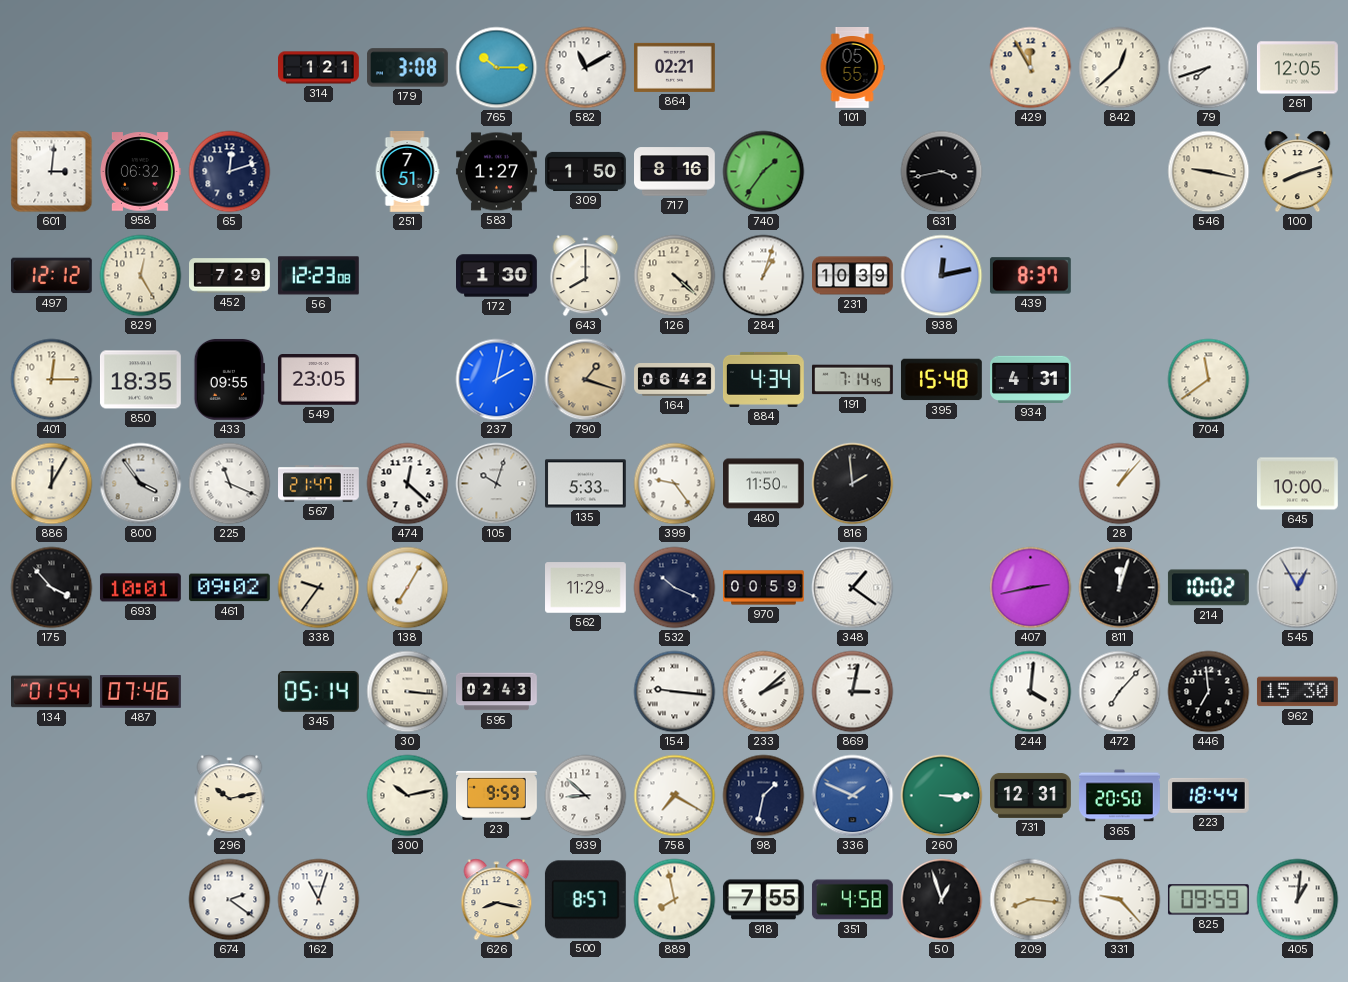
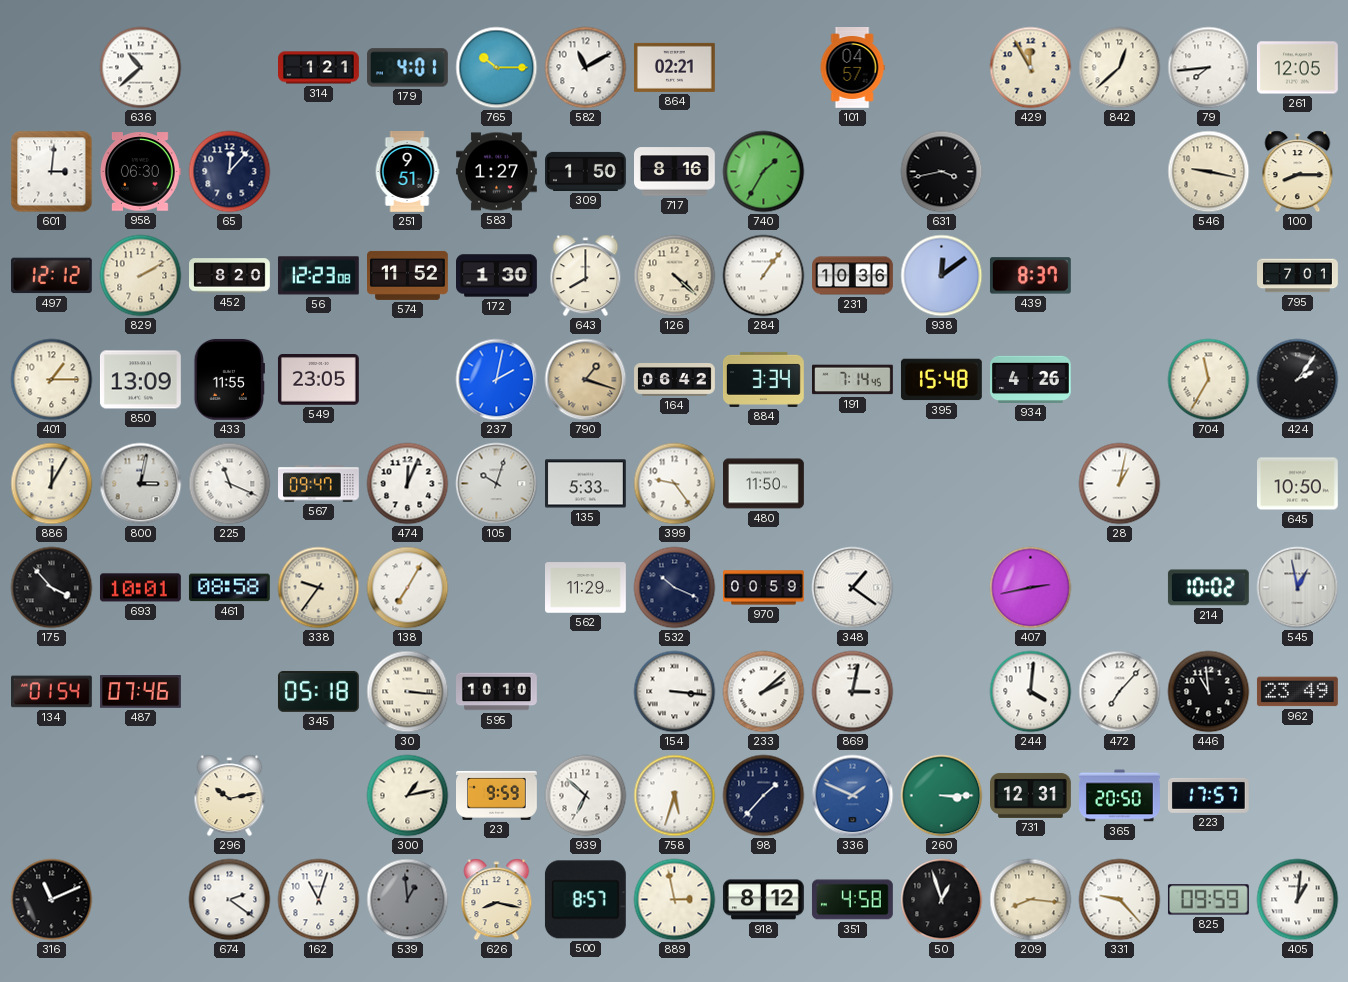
636: none -> 10:38 (141, 68)
179: 3:08 -> 4:01 (408, 68)
101: 05:55 -> 04:57 (852, 68)
79: 7:42 -> 7:44 (1209, 68)
958: 06:32 -> 06:30 (141, 172)
65: 12:12 -> 12:07 (230, 172)
251: 7:51 -> 9:51 (407, 172)
740: 1:36 -> 1:35 (764, 172)
100: 8:12 -> 8:15 (1298, 172)
829: 12:25 -> 2:10 (141, 276)
452: 7:29 -> 8:20 (230, 276)
574: none -> 11:52 (408, 275)
284: 1:03 -> 1:06 (764, 276)
231: 10:39 -> 10:36 (853, 276)
938: 12:13 -> 12:09 (942, 276)
795: none -> 7:01 (1298, 276)
401: 12:15 -> 1:15 (52, 380)
850: 18:35 -> 13:09 (140, 380)
433: 09:55 -> 11:55 (229, 379)
884: 4:34 -> 3:34 (764, 379)
934: 4:31 -> 4:26 (1031, 379)
704: 11:39 -> 11:35 (1209, 380)
424: none -> 2:06 (1298, 380)
800: 3:54 -> 3:02 (141, 484)
567: 21:47 -> 09:47 (319, 484)
474: 12:22 -> 12:04 (408, 484)
816: 1:59 -> none (853, 484)
28: 1:07 -> 1:02 (1120, 484)
645: 10:00 -> 10:50 (1298, 484)
461: 09:02 -> 08:58 (229, 588)
811: 12:03 -> none (1120, 588)
545: 12:55 -> 12:58 (1298, 588)
345: 05:14 -> 05:18 (318, 691)
595: 02:43 -> 10:10 (497, 692)
154: 9:16 -> 3:16 (675, 692)
446: 6:59 -> 10:59 (1209, 692)
962: 15:30 -> 23:49 (1297, 692)
300: 10:13 -> 1:13 (408, 796)
939: 8:52 -> 6:52 (586, 796)
758: 7:20 -> 5:33 (675, 796)
98: 1:32 -> 1:37 (764, 796)
223: 18:44 -> 17:57 (1208, 795)
316: none -> 11:11 (52, 900)
539: none -> 12:59 (408, 900)
889: 7:58 -> 2:58 (675, 900)
918: 7:55 -> 8:12 (763, 900)
